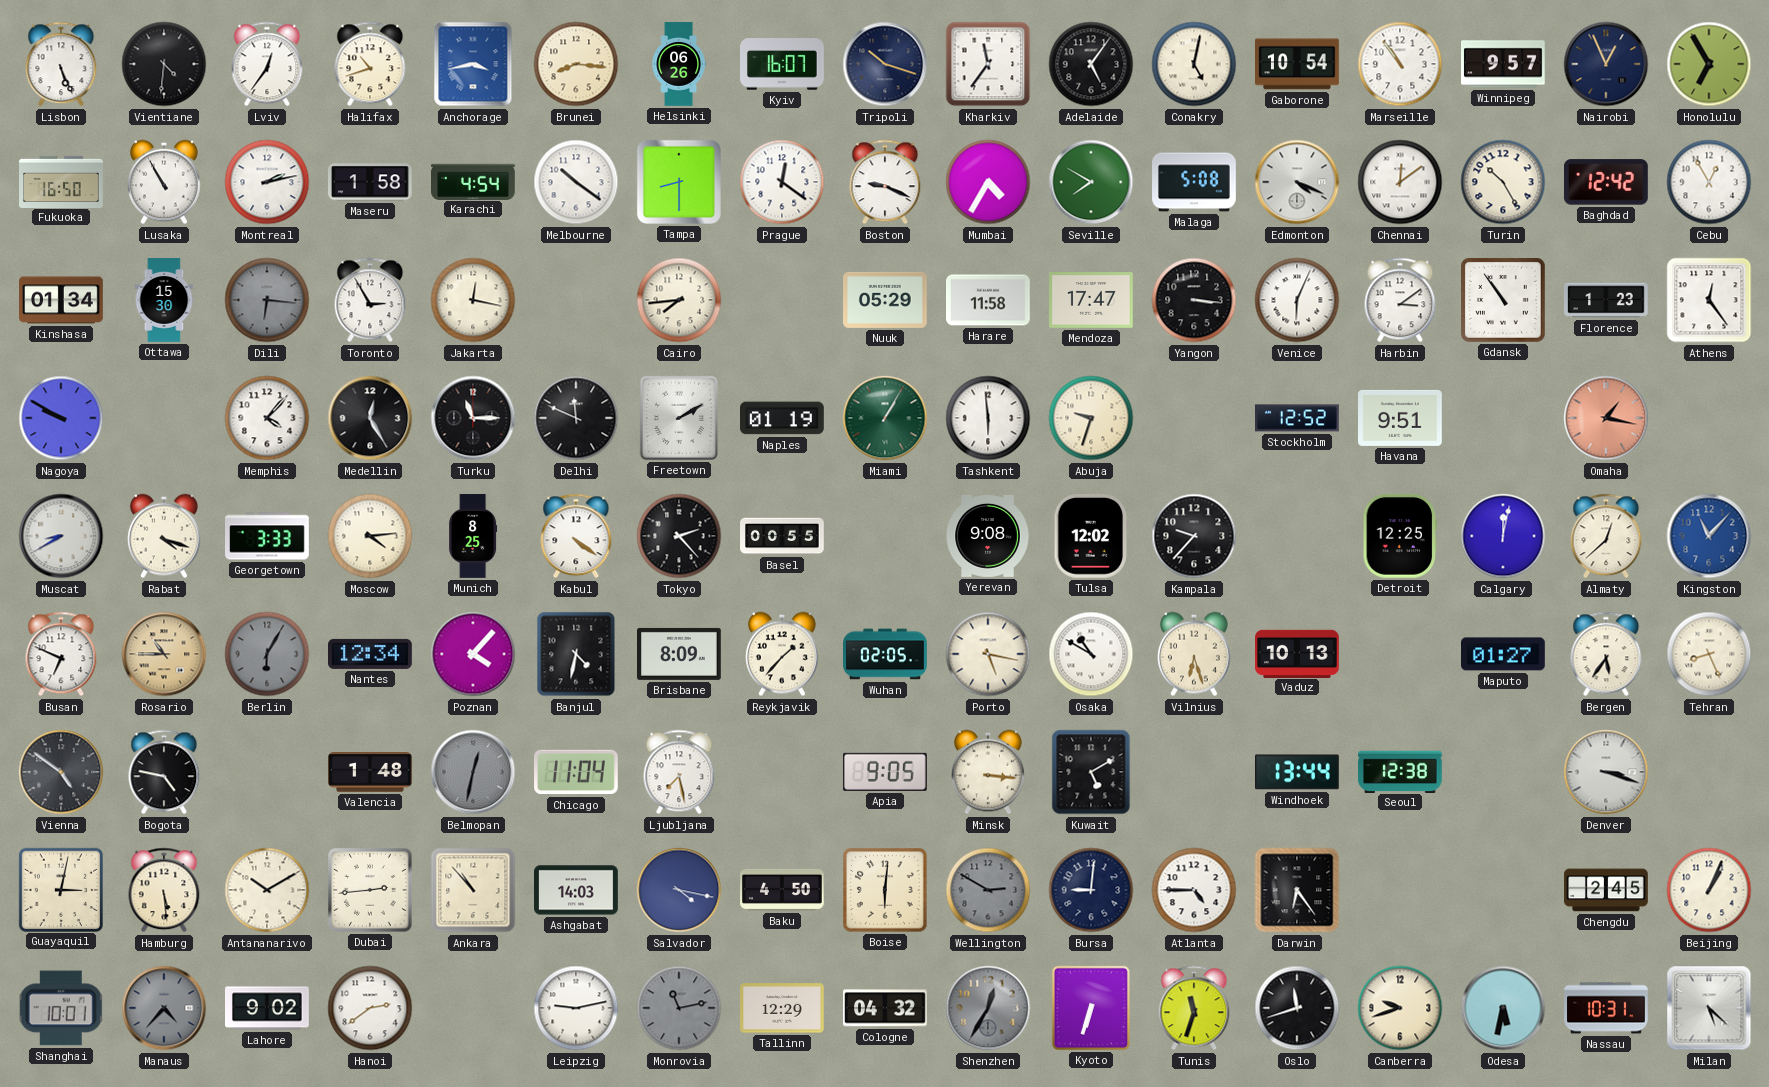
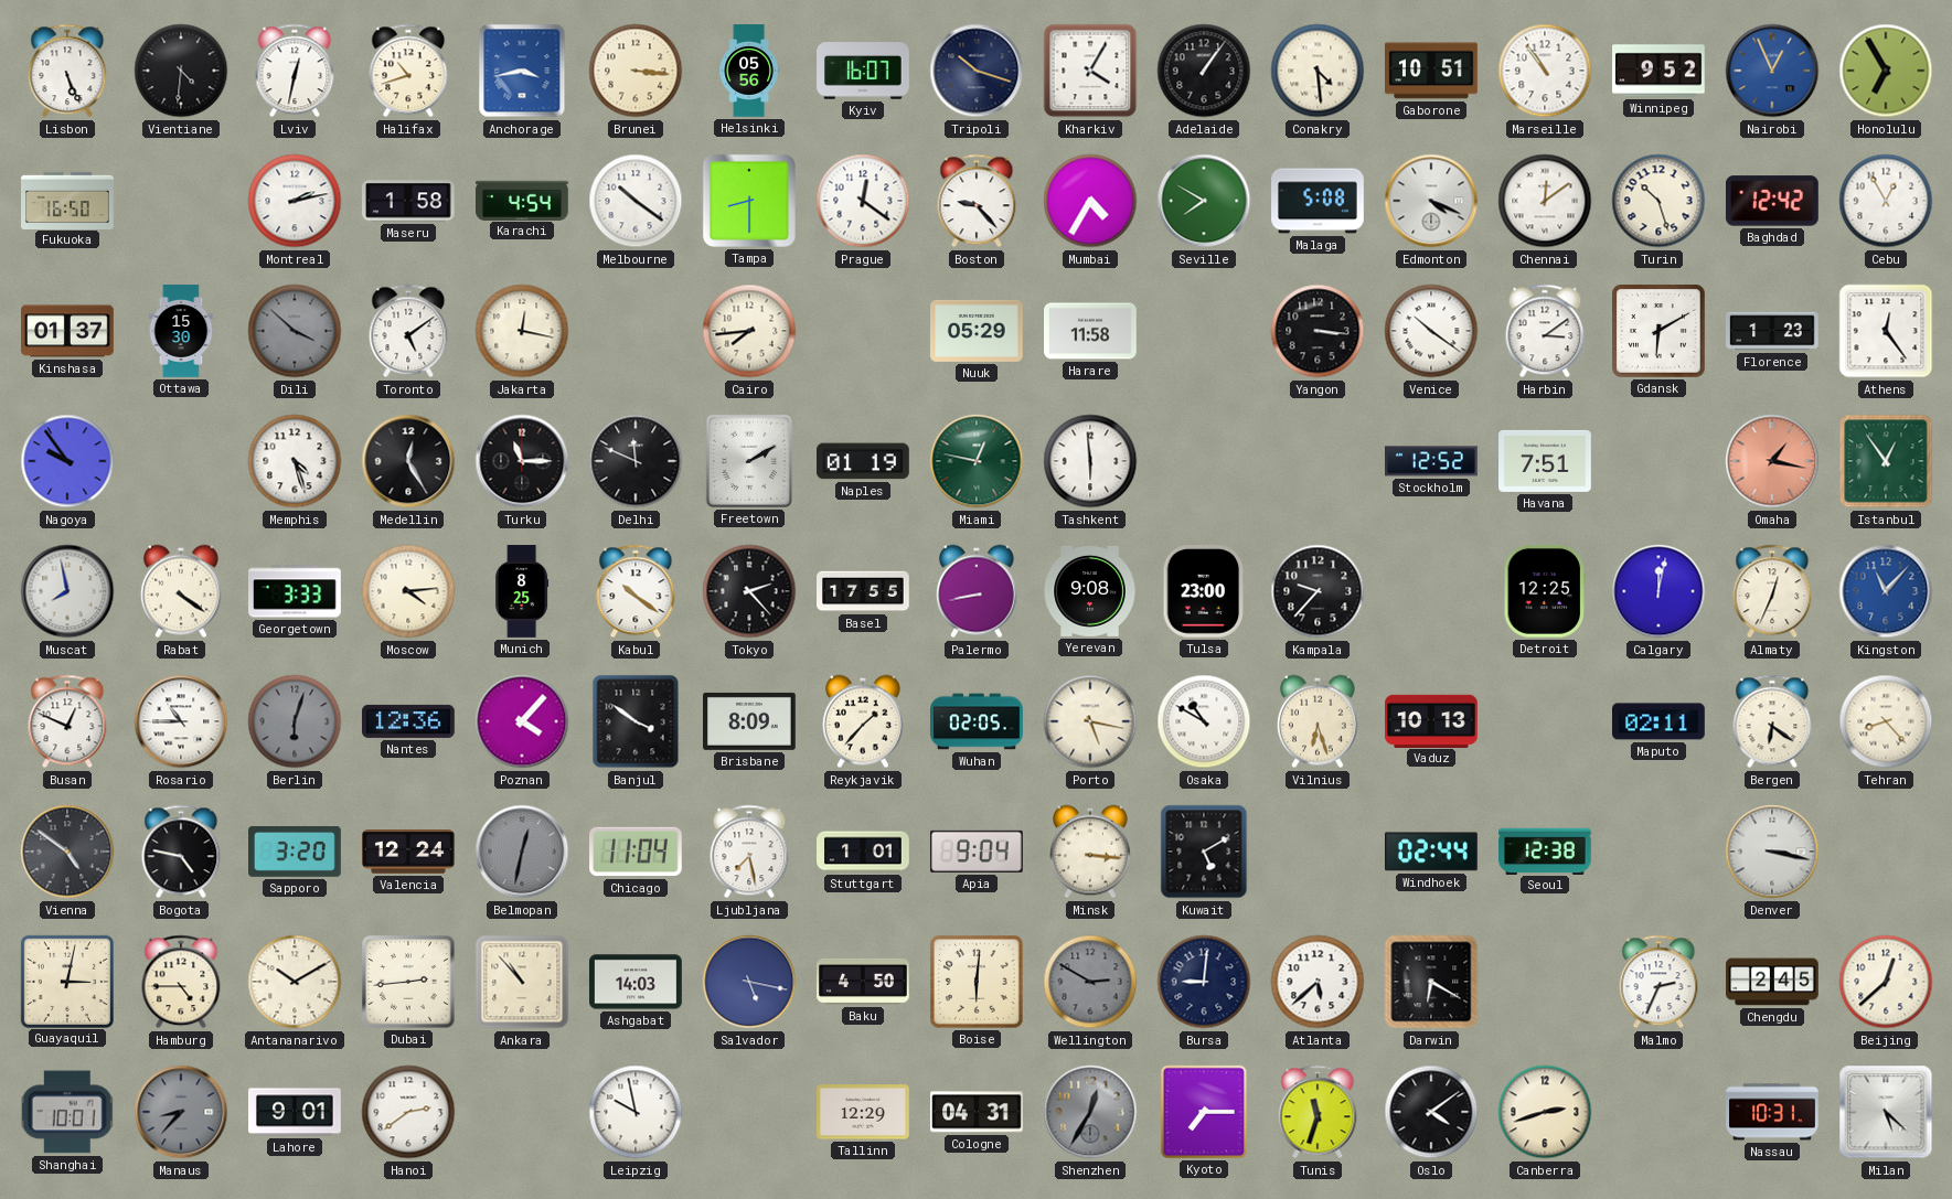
Lviv: 12:36 -> 12:32 (295, 71)
Brunei: 8:16 -> 3:16 (636, 71)
Helsinki: 06:26 -> 05:56 (748, 71)
Kharkiv: 11:36 -> 4:05 (1090, 71)
Adelaide: 5:06 -> 1:06 (1204, 71)
Conakry: 5:02 -> 4:29 (1318, 71)
Gaborone: 10:54 -> 10:51 (1432, 71)
Winnipeg: 9:57 -> 9:52 (1660, 71)
Nairobi dial: navy -> blue (1772, 71)
Lusaka: 10:55 -> none (165, 182)
Boston: 9:19 -> 9:23 (977, 201)
Turin: 10:25 -> 10:27 (1658, 201)
Kinshasa: 01:34 -> 01:37 (67, 331)
Dili: 6:16 -> 3:52 (295, 331)
Toronto: 2:55 -> 5:09 (408, 331)
Mendoza: 17:47 -> none (1092, 300)
Venice: 6:04 -> 10:21 (1431, 331)
Gdansk: 10:54 -> 6:10 (1660, 332)
Nagoya: 9:50 -> 9:54 (67, 461)
Memphis: 4:07 -> 4:27 (295, 461)
Miami: 1:05 -> 12:47 (977, 461)
Abuja: 9:33 -> none (1091, 418)
Havana: 9:51 -> 7:51 (1546, 461)
Istanbul: none -> 12:54 (1886, 461)
Muscat: 8:40 -> 7:58 (67, 591)
Rabat: 4:18 -> 4:21 (182, 591)
Kabul: 4:21 -> 10:21 (636, 591)
Basel: 00:55 -> 17:55 (863, 591)
Palermo: none -> 8:43 (978, 591)
Tulsa: 12:02 -> 23:00 (1204, 592)
Almaty: 12:38 -> 12:34 (1772, 591)
Busan: 6:49 -> 12:49 (67, 721)
Rosario dial: champagne -> white (181, 721)
Berlin: 6:05 -> 6:03 (295, 721)
Nantes: 12:34 -> 12:36 (409, 721)
Banjul: 4:32 -> 3:51 (636, 721)
Maputo: 01:27 -> 02:11 (1660, 721)
Bergen: 5:36 -> 6:21 (1772, 721)
Tehran: 8:26 -> 8:23 (1886, 721)
Sapporo: none -> 3:20 (296, 853)
Valencia: 1:48 -> 12:24 (409, 852)
Stuttgart: none -> 1:01 (864, 852)
Apia: 9:05 -> 9:04 (977, 852)
Windhoek: 13:44 -> 02:44 (1432, 852)
Denver: 3:18 -> 3:17 (1772, 852)
Hamburg: 5:29 -> 4:45 (181, 982)
Salvador: 4:17 -> 5:17 (749, 982)
Atlanta: 4:45 -> 5:38 (1318, 982)
Darwin: 6:24 -> 6:20 (1431, 982)
Malmo: none -> 2:34 (1658, 982)
Beijing: 1:04 -> 12:38 (1886, 982)
Manaus: 4:37 -> 8:37 (181, 1112)
Lahore: 9:02 -> 9:01 (296, 1112)
Leipzig: 9:13 -> 9:58 (636, 1112)
Monrovia: 11:13 -> none (679, 1008)
Cologne: 04:32 -> 04:31 (977, 1112)
Kyoto: 6:33 -> 7:15 (1204, 1112)
Oslo: 11:42 -> 4:09 (1431, 1112)
Canberra: 9:42 -> 2:42 (1545, 1112)
Odesa: 5:32 -> none (1503, 1008)
